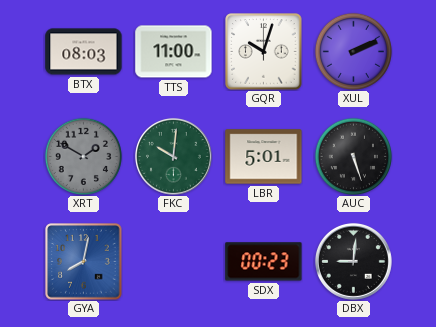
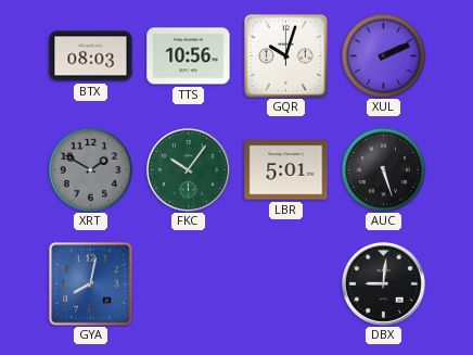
TTS: 11:00 -> 10:56 (189, 56)
FKC: 10:01 -> 10:06 (188, 169)
SDX: 00:23 -> none (264, 262)
